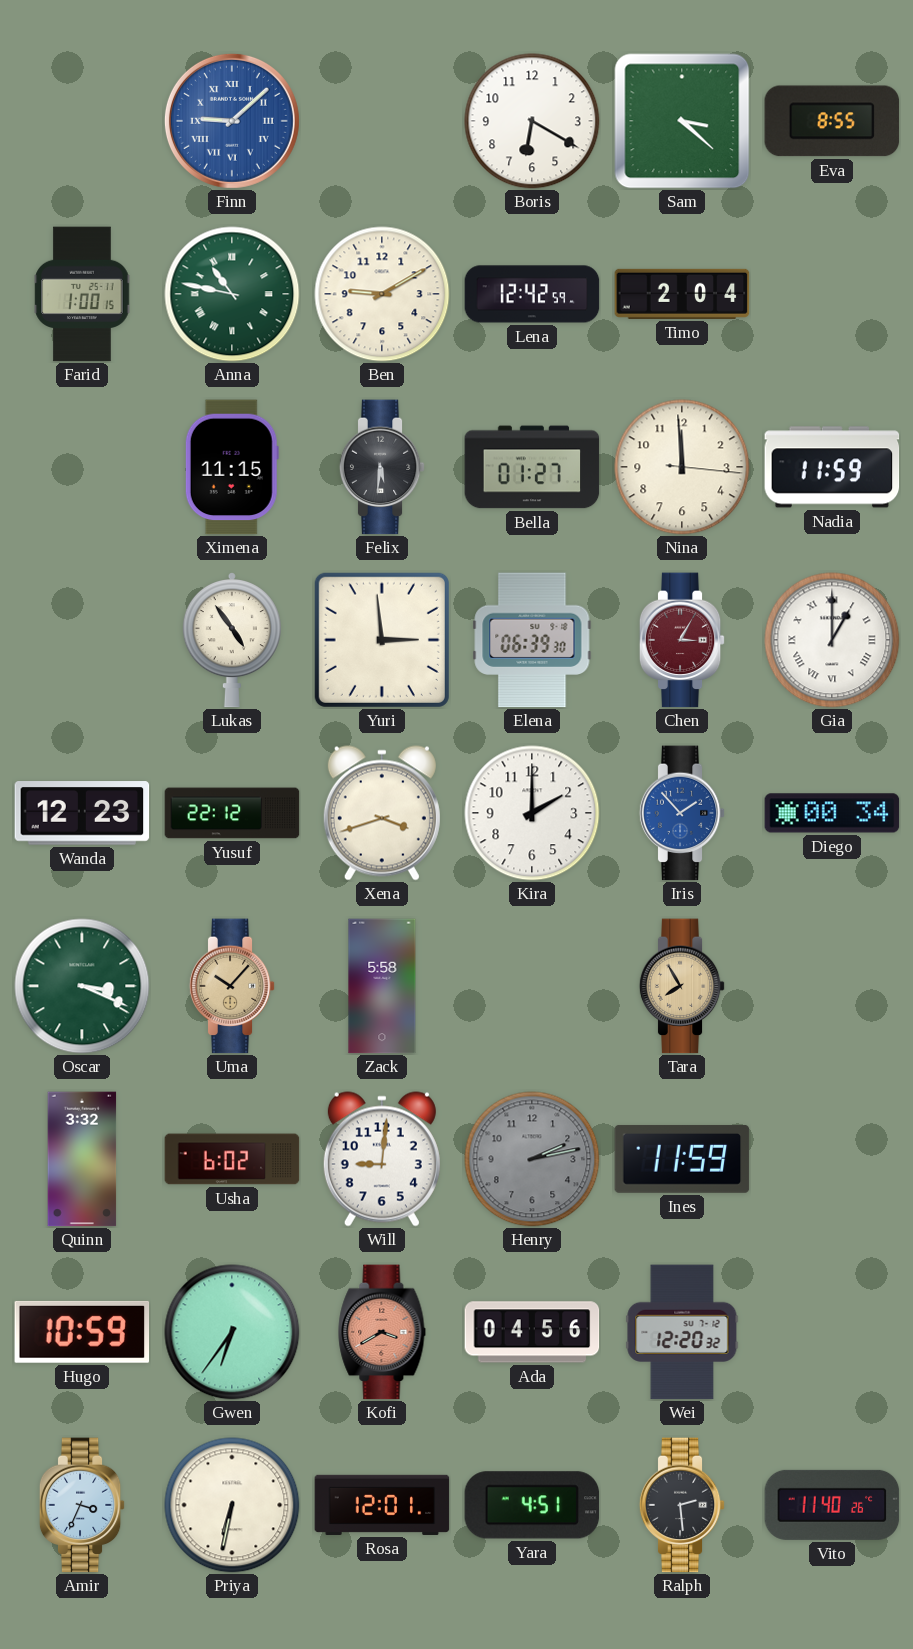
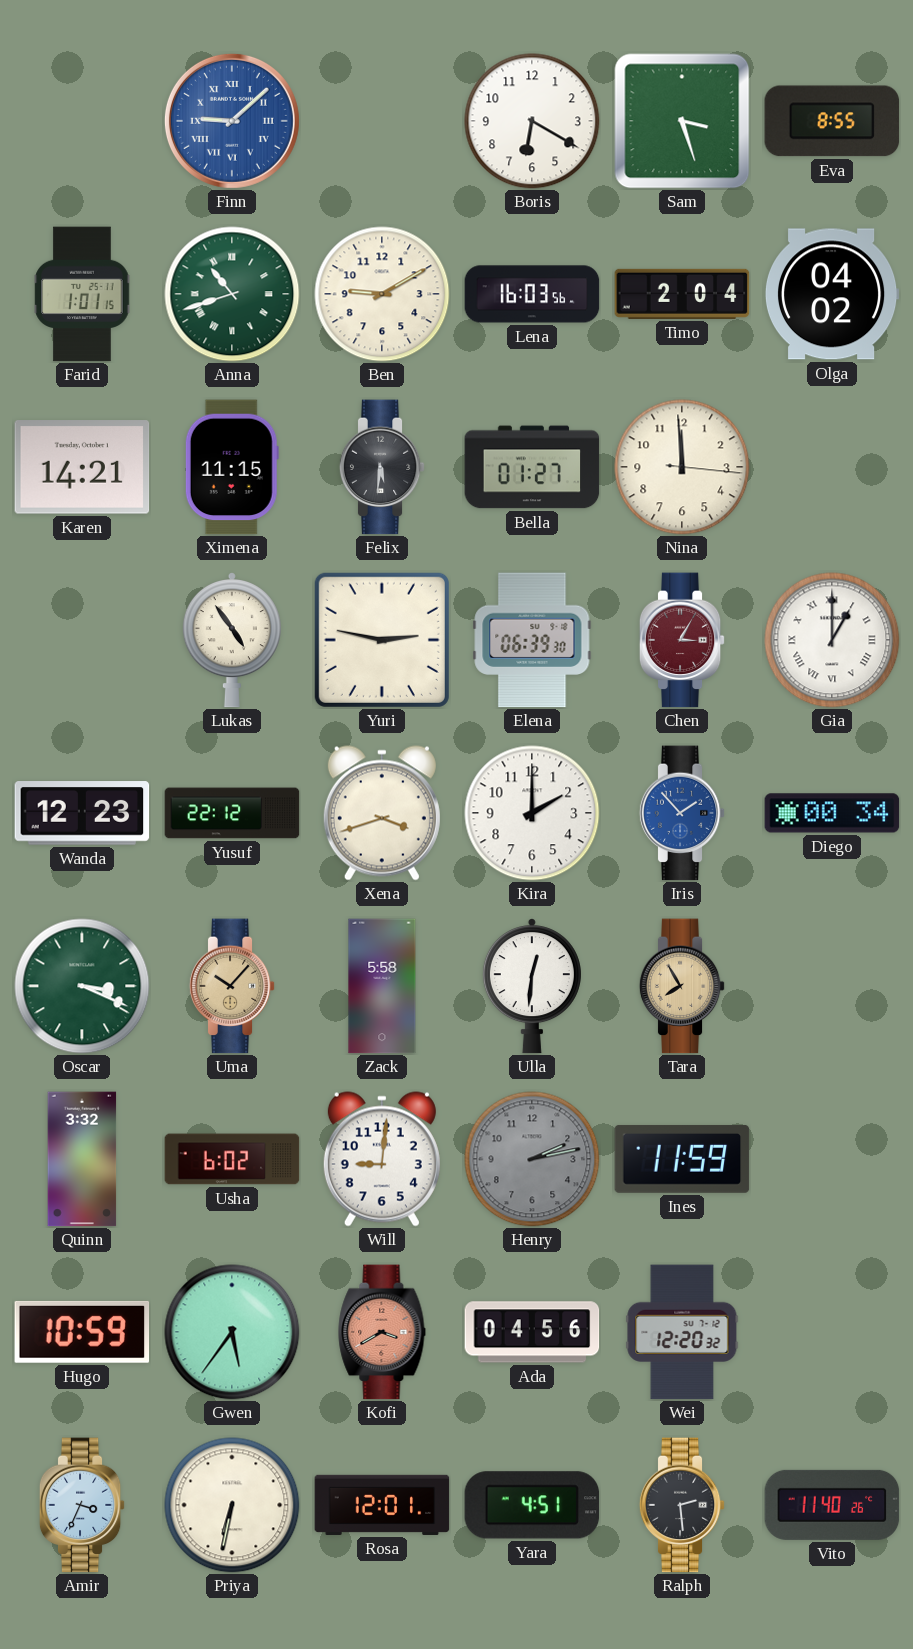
Sam: 3:22 -> 3:27 (682, 121)
Farid: 1:00 -> 1:01 (82, 294)
Anna: 10:47 -> 10:42 (232, 294)
Lena: 12:42 -> 16:03 (532, 294)
Olga: none -> 04:02 (832, 294)
Karen: none -> 14:21 (82, 467)
Nadia: 11:59 -> none (832, 467)
Yuri: 2:59 -> 2:47 (382, 640)
Ulla: none -> 12:31 (532, 986)
Gwen: 6:36 -> 5:36 (232, 1332)
